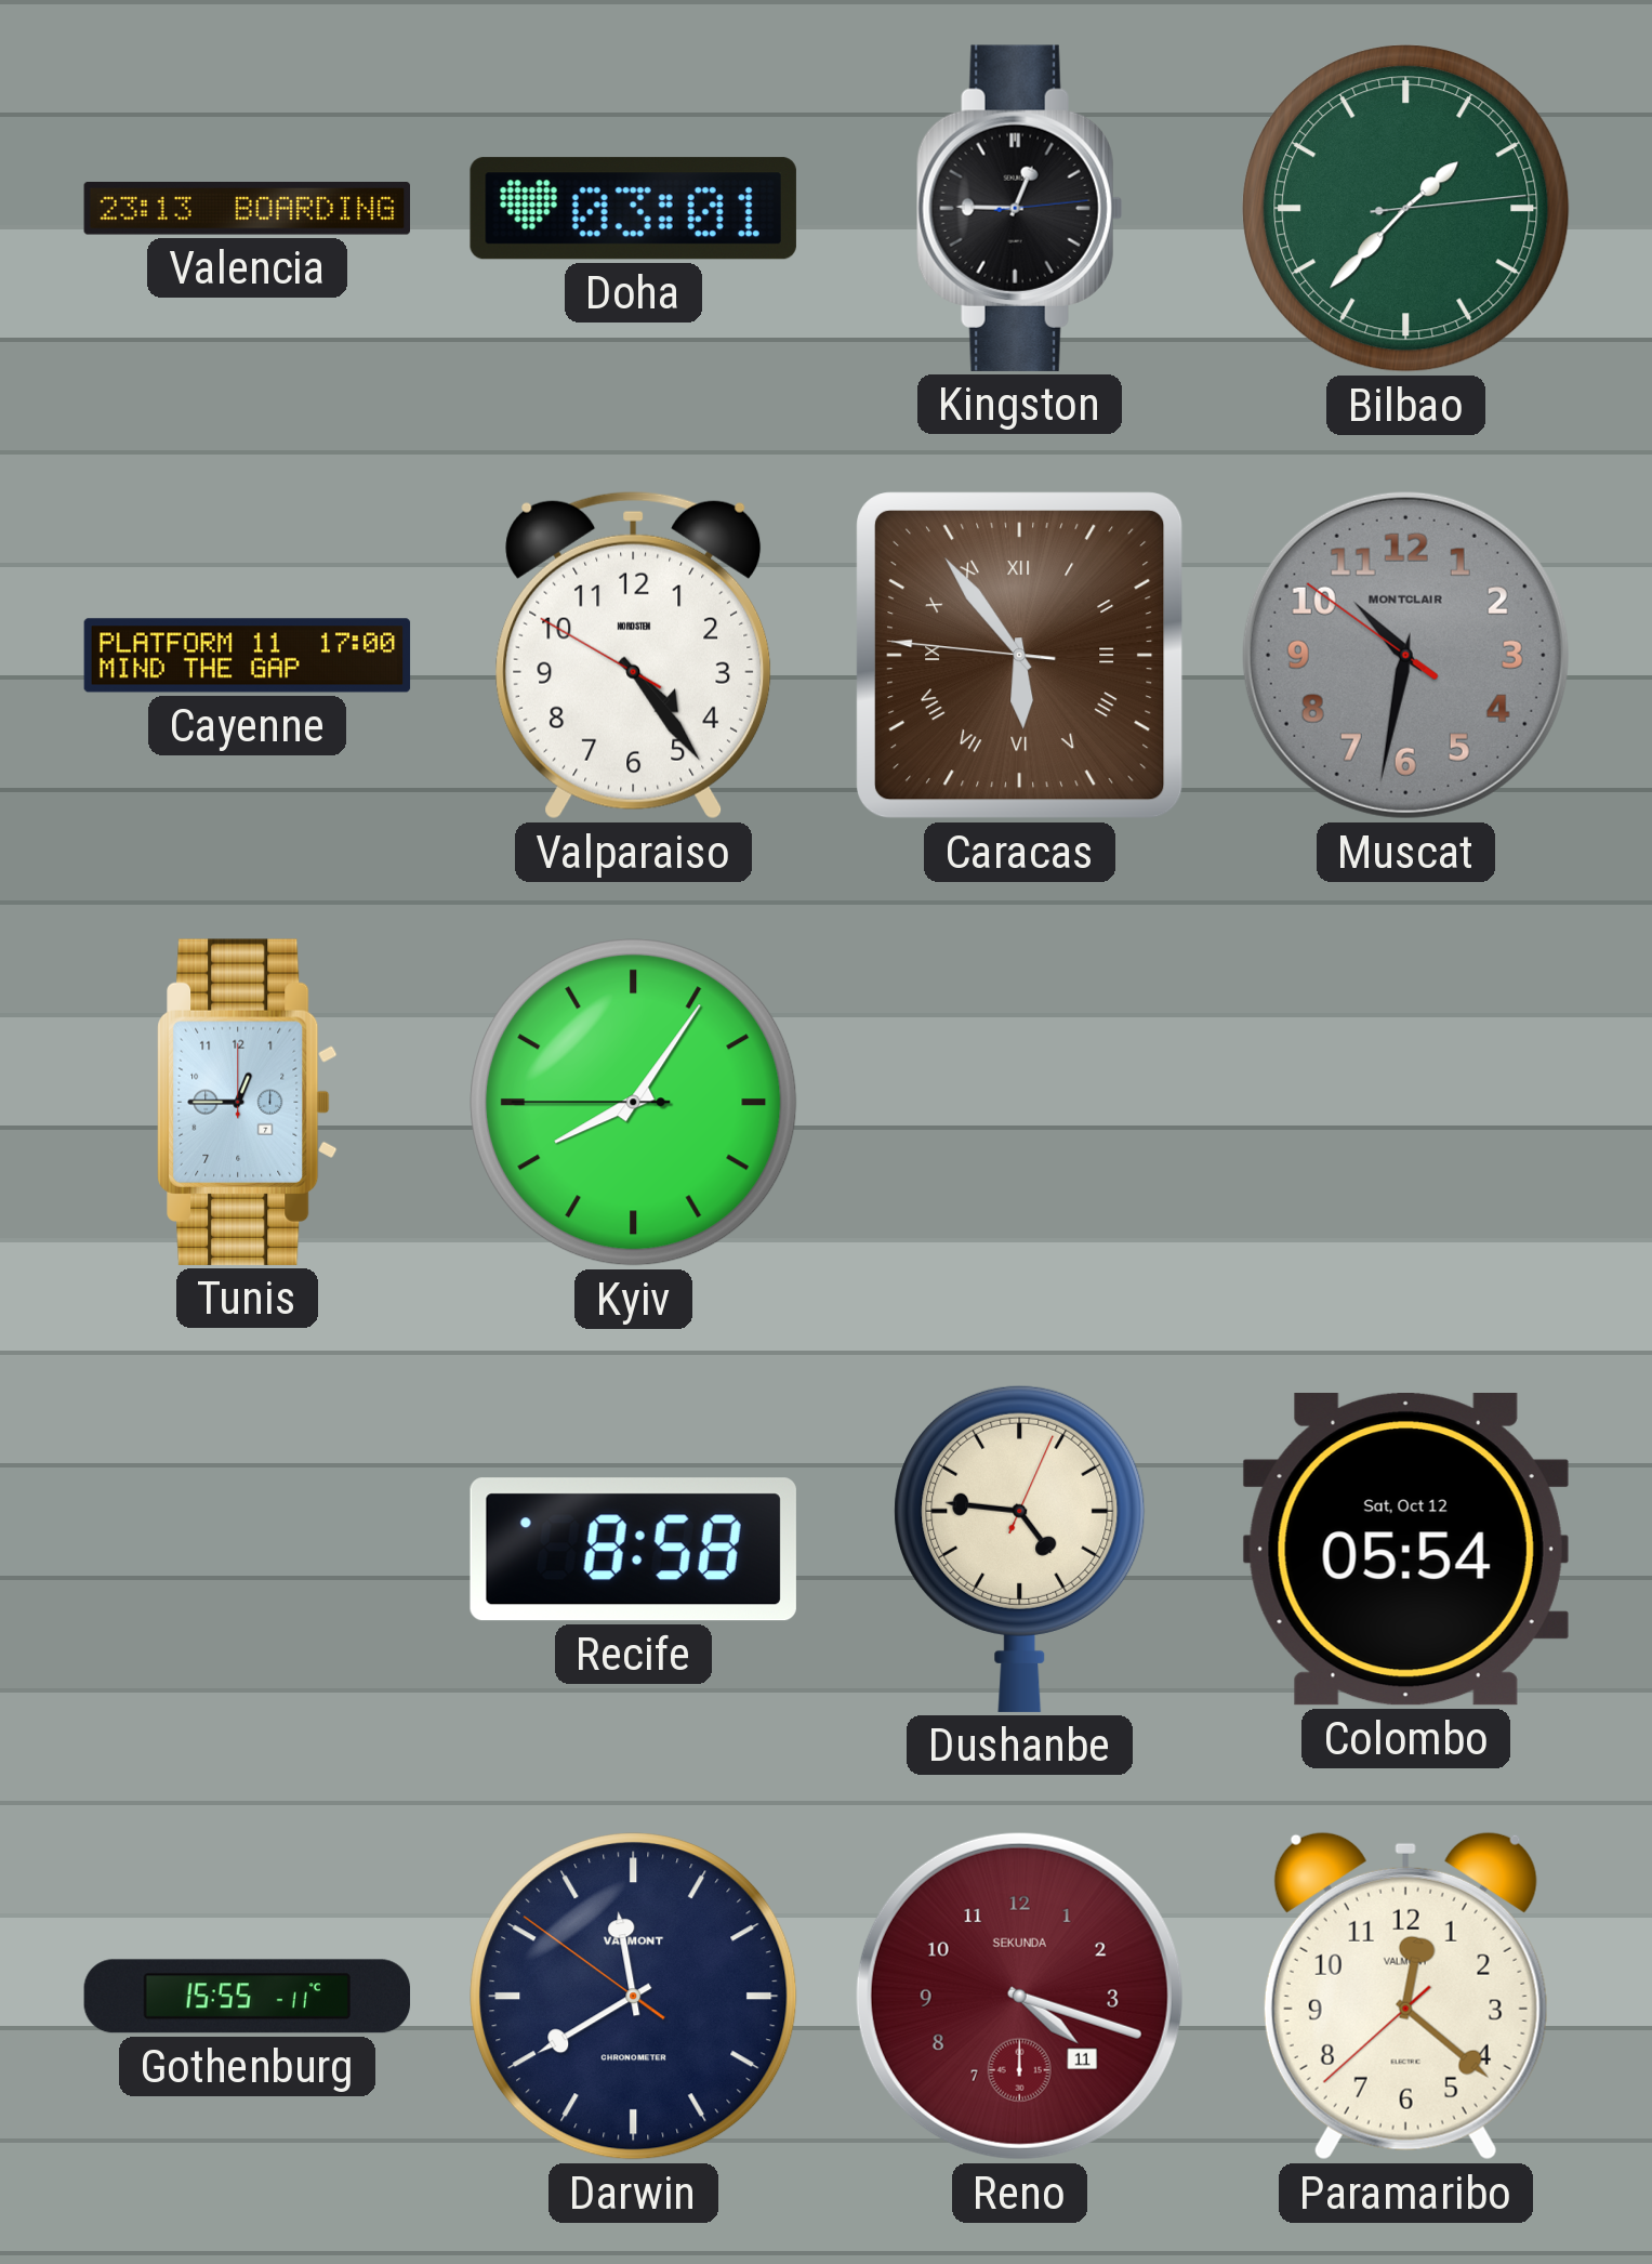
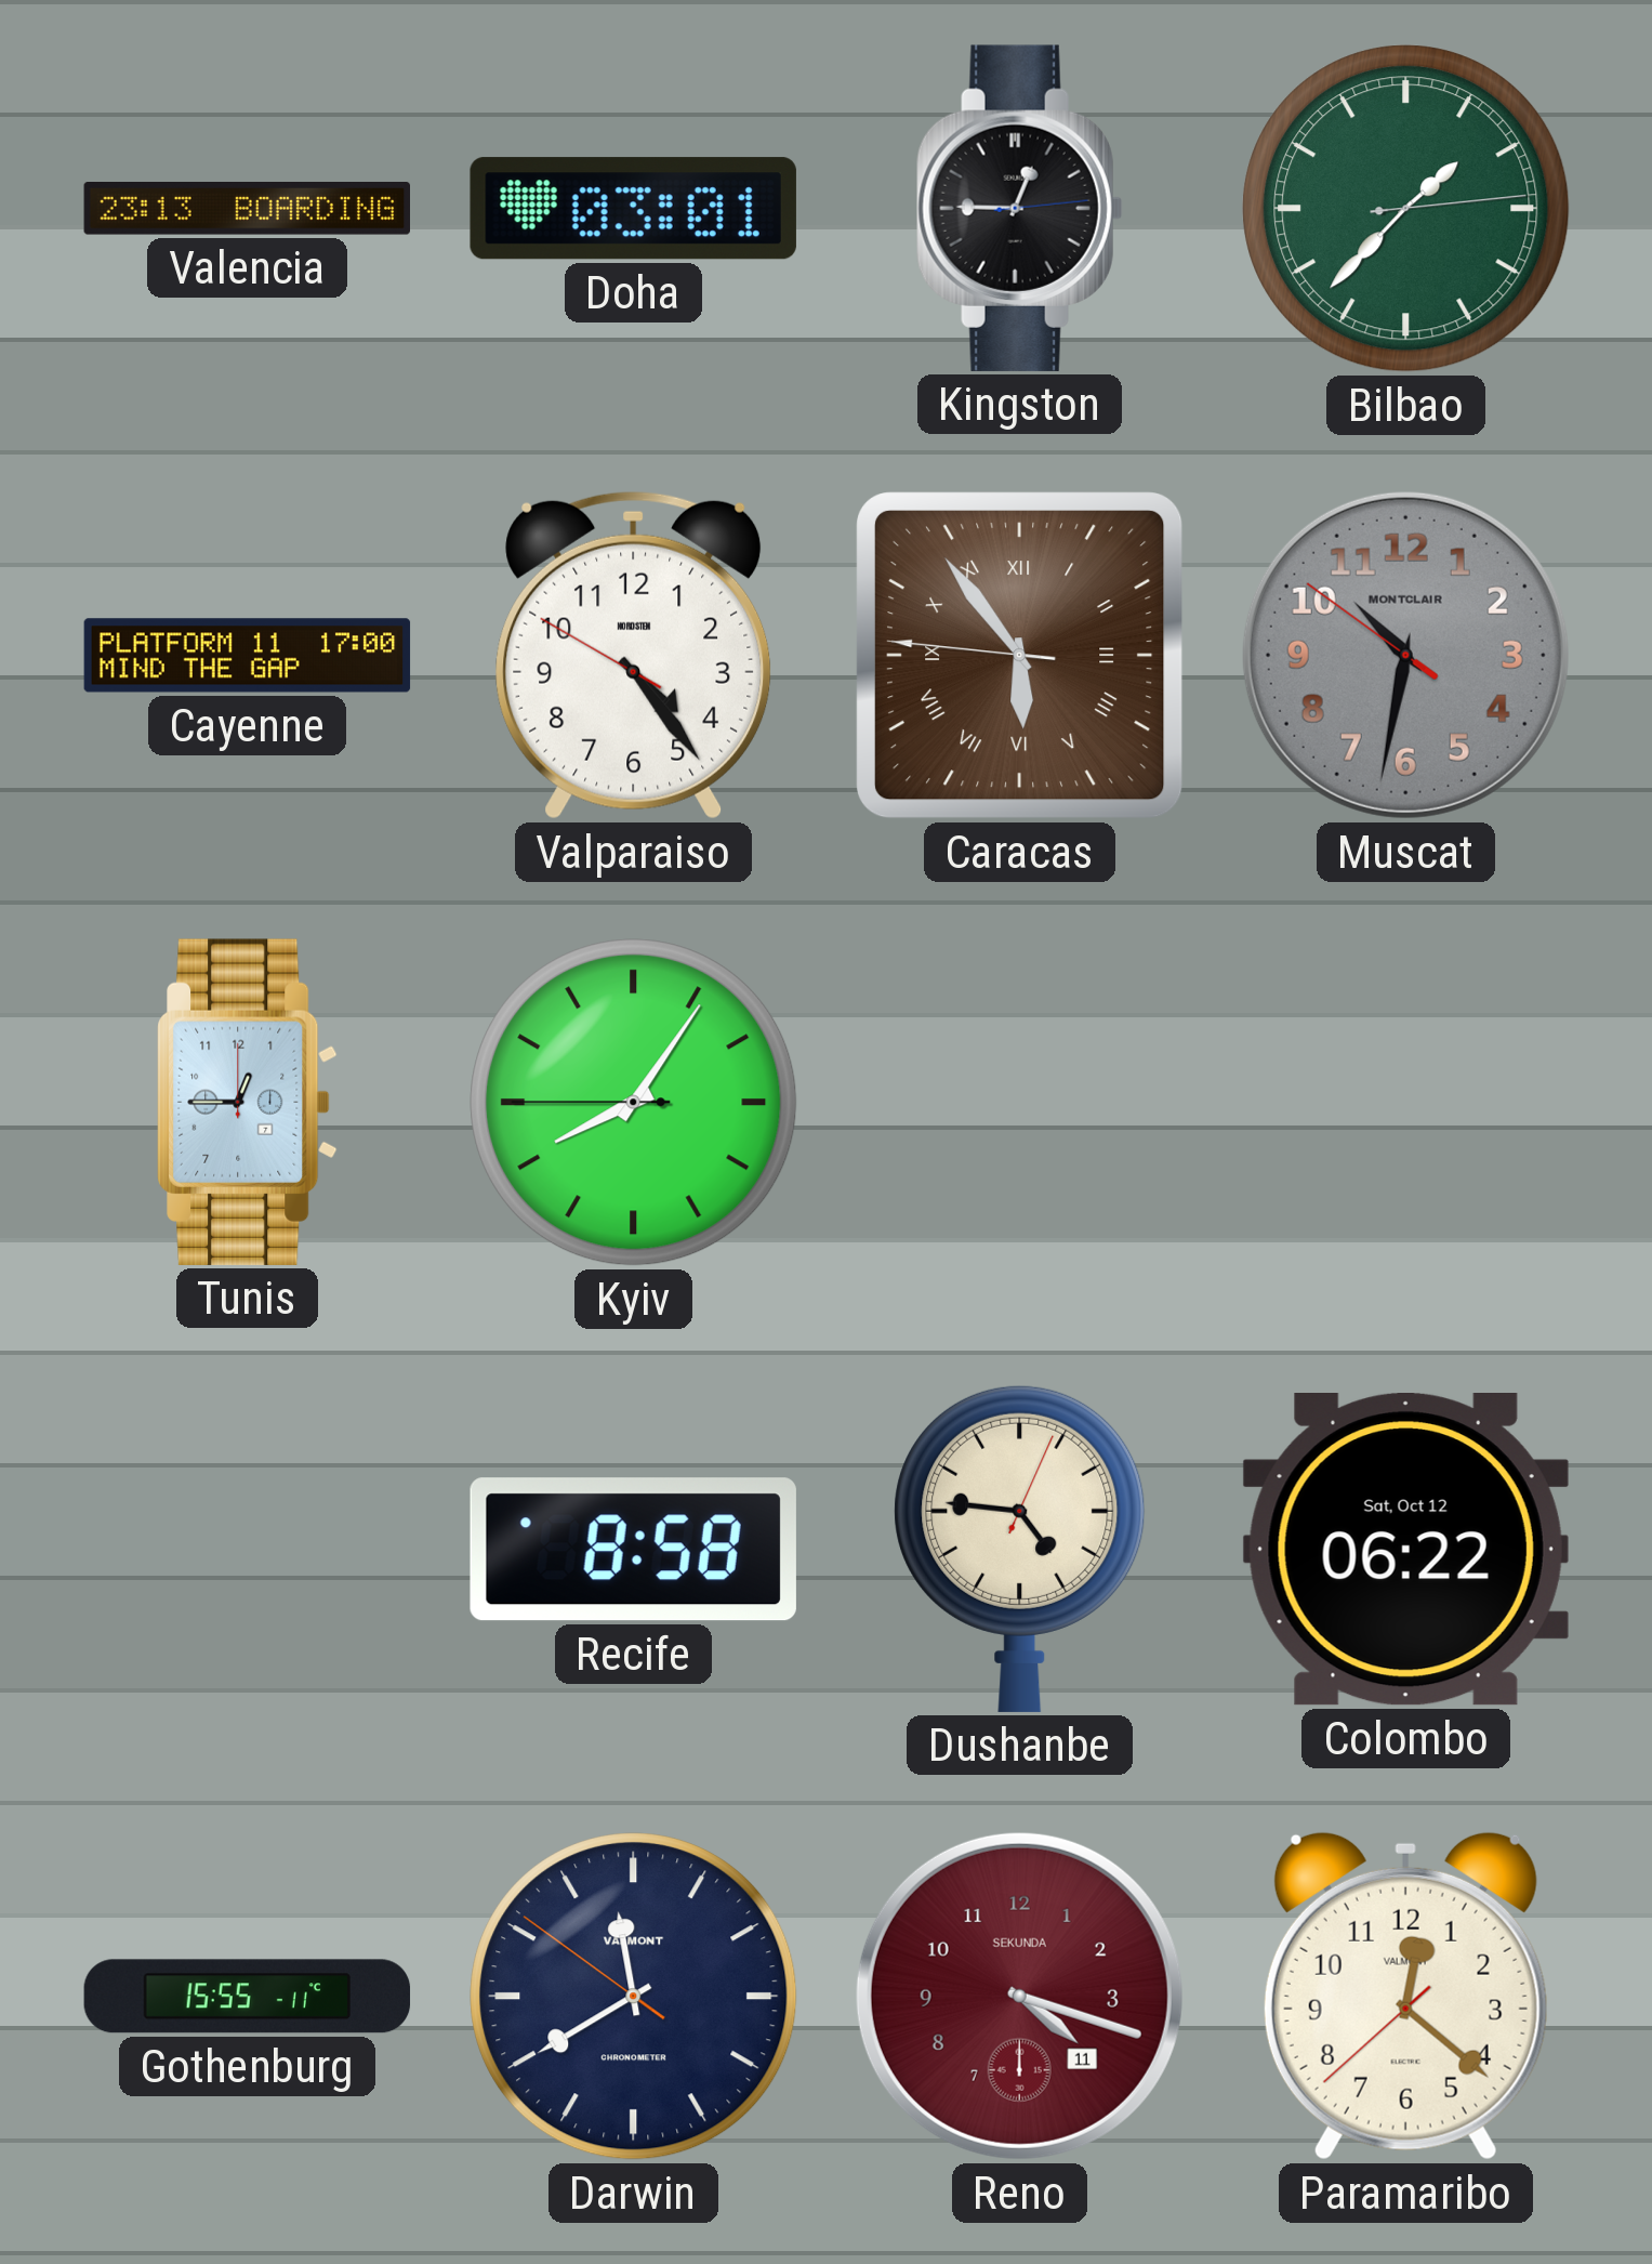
Colombo: 05:54 -> 06:22 (1405, 1550)
